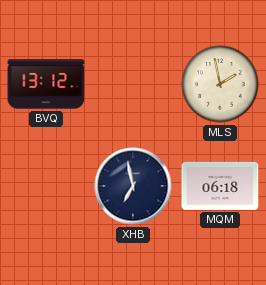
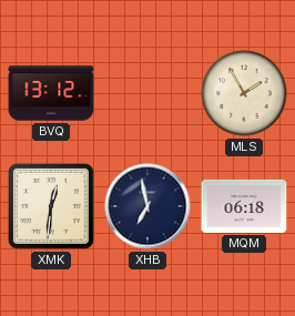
MLS: 1:58 -> 1:55 (244, 93)
XMK: none -> 12:31 (51, 206)
